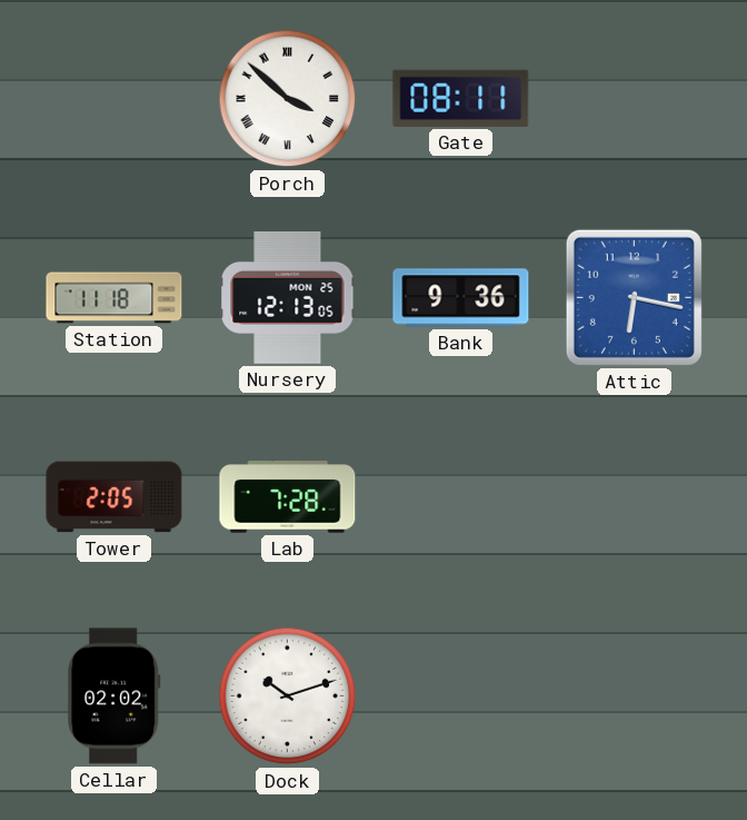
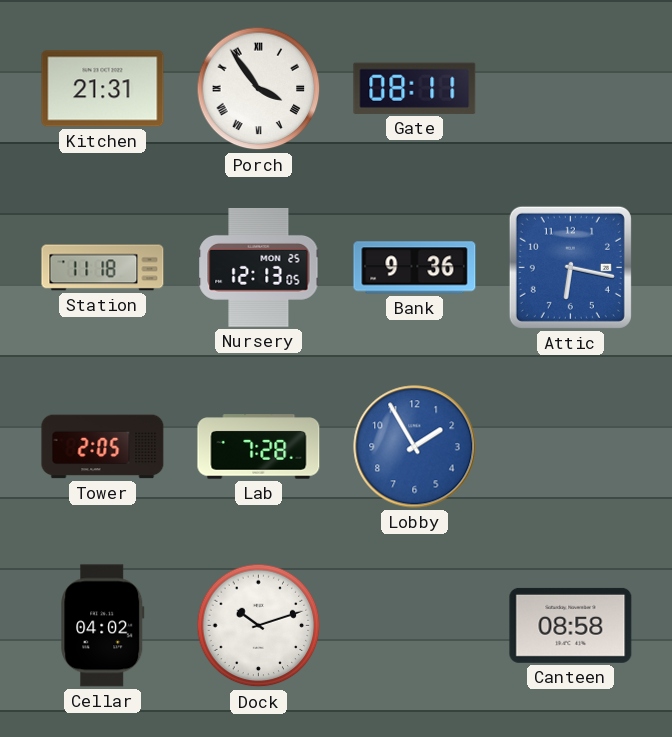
Kitchen: none -> 21:31 (103, 89)
Porch: 3:52 -> 3:54 (259, 89)
Lobby: none -> 1:55 (415, 447)
Cellar: 02:02 -> 04:02 (103, 626)
Canteen: none -> 08:58 (571, 625)
